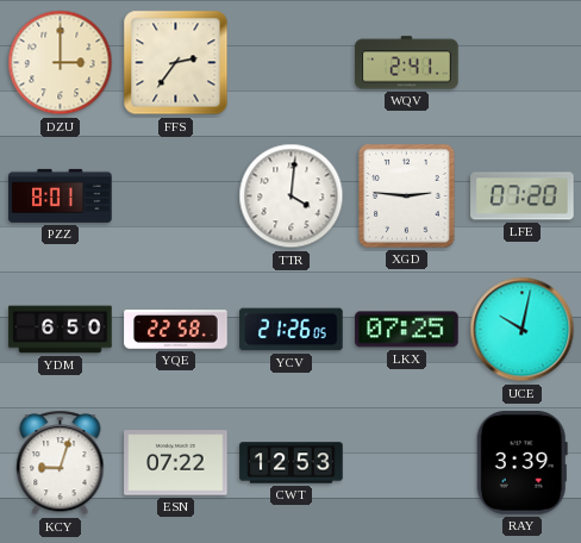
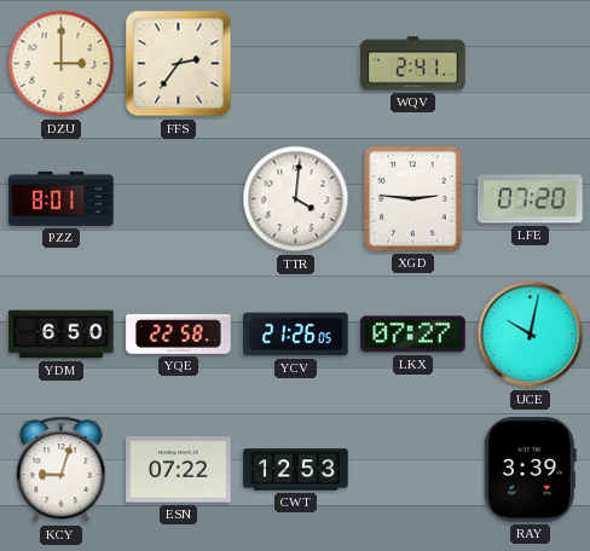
LKX: 07:25 -> 07:27 (413, 335)
